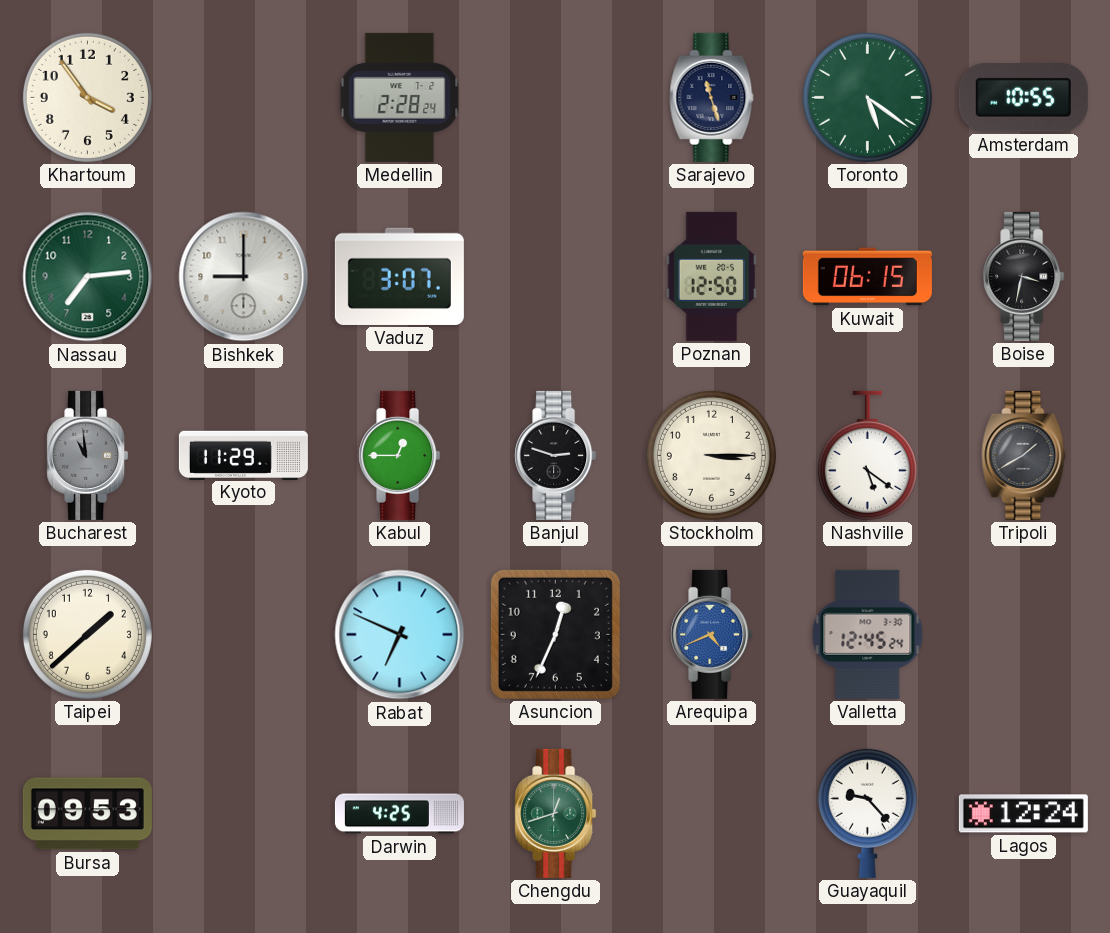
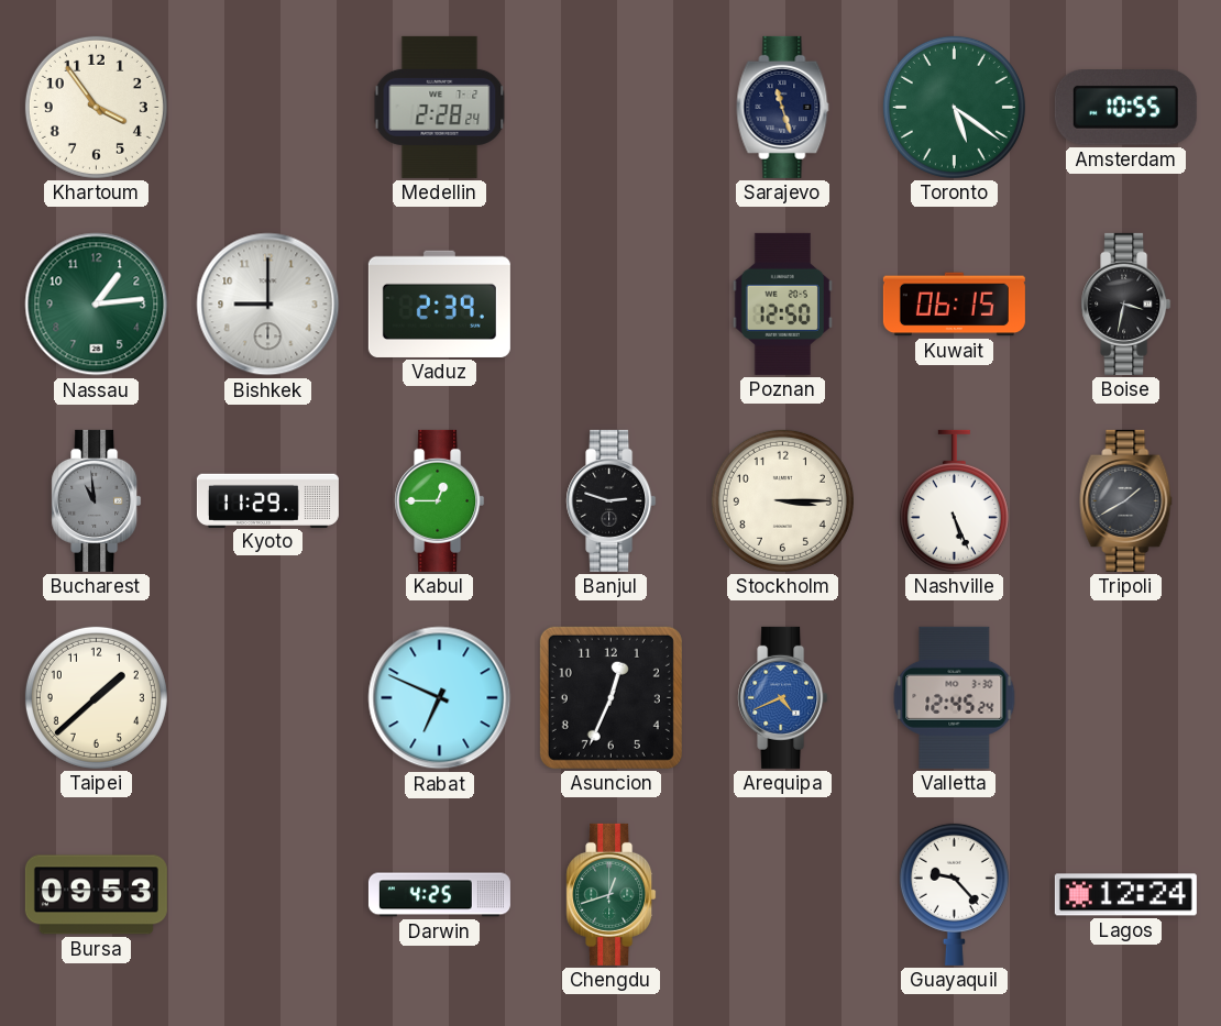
Nassau: 7:14 -> 1:14 (97, 305)
Vaduz: 3:07 -> 2:39 (439, 304)
Nashville: 5:21 -> 5:26 (954, 500)
